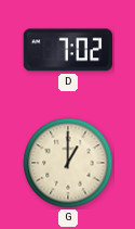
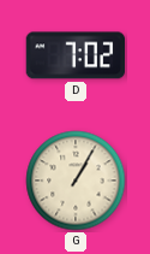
G: 1:00 -> 1:05 (76, 181)
